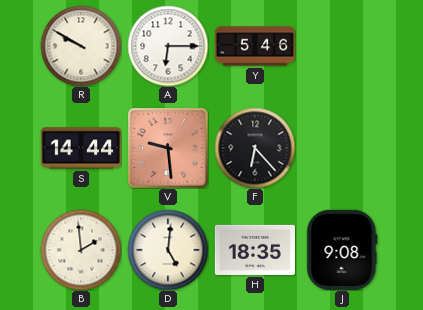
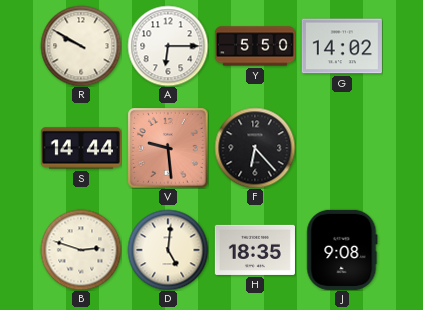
Y: 5:46 -> 5:50 (255, 46)
G: none -> 14:02 (342, 46)
B: 1:59 -> 2:48 (81, 250)
